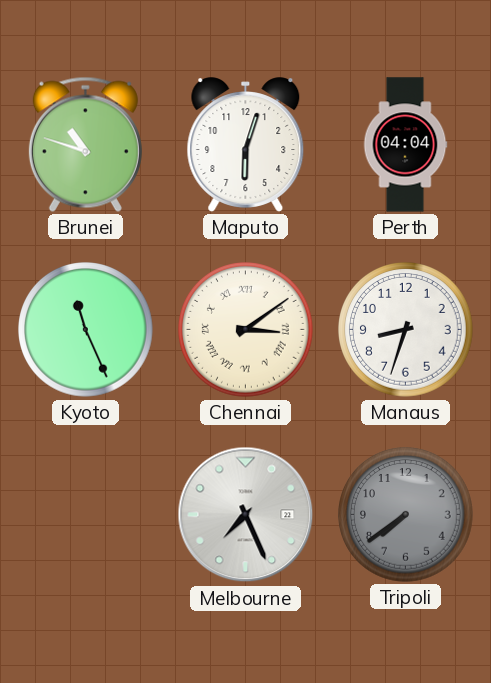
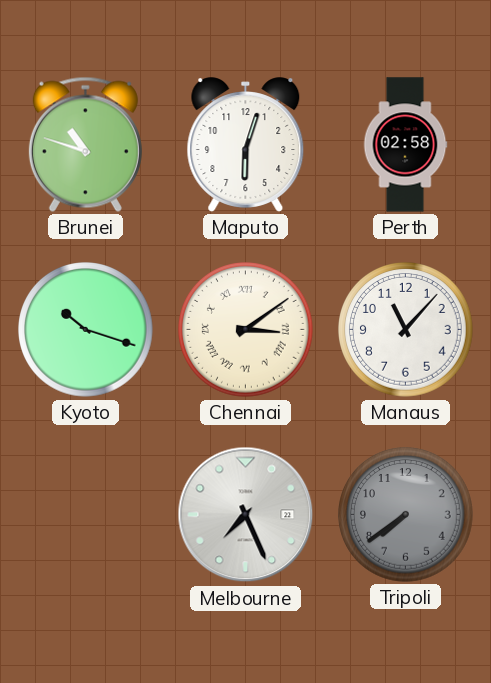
Perth: 04:04 -> 02:58 (405, 145)
Kyoto: 11:26 -> 10:18 (86, 330)
Manaus: 8:33 -> 11:07 (406, 330)
